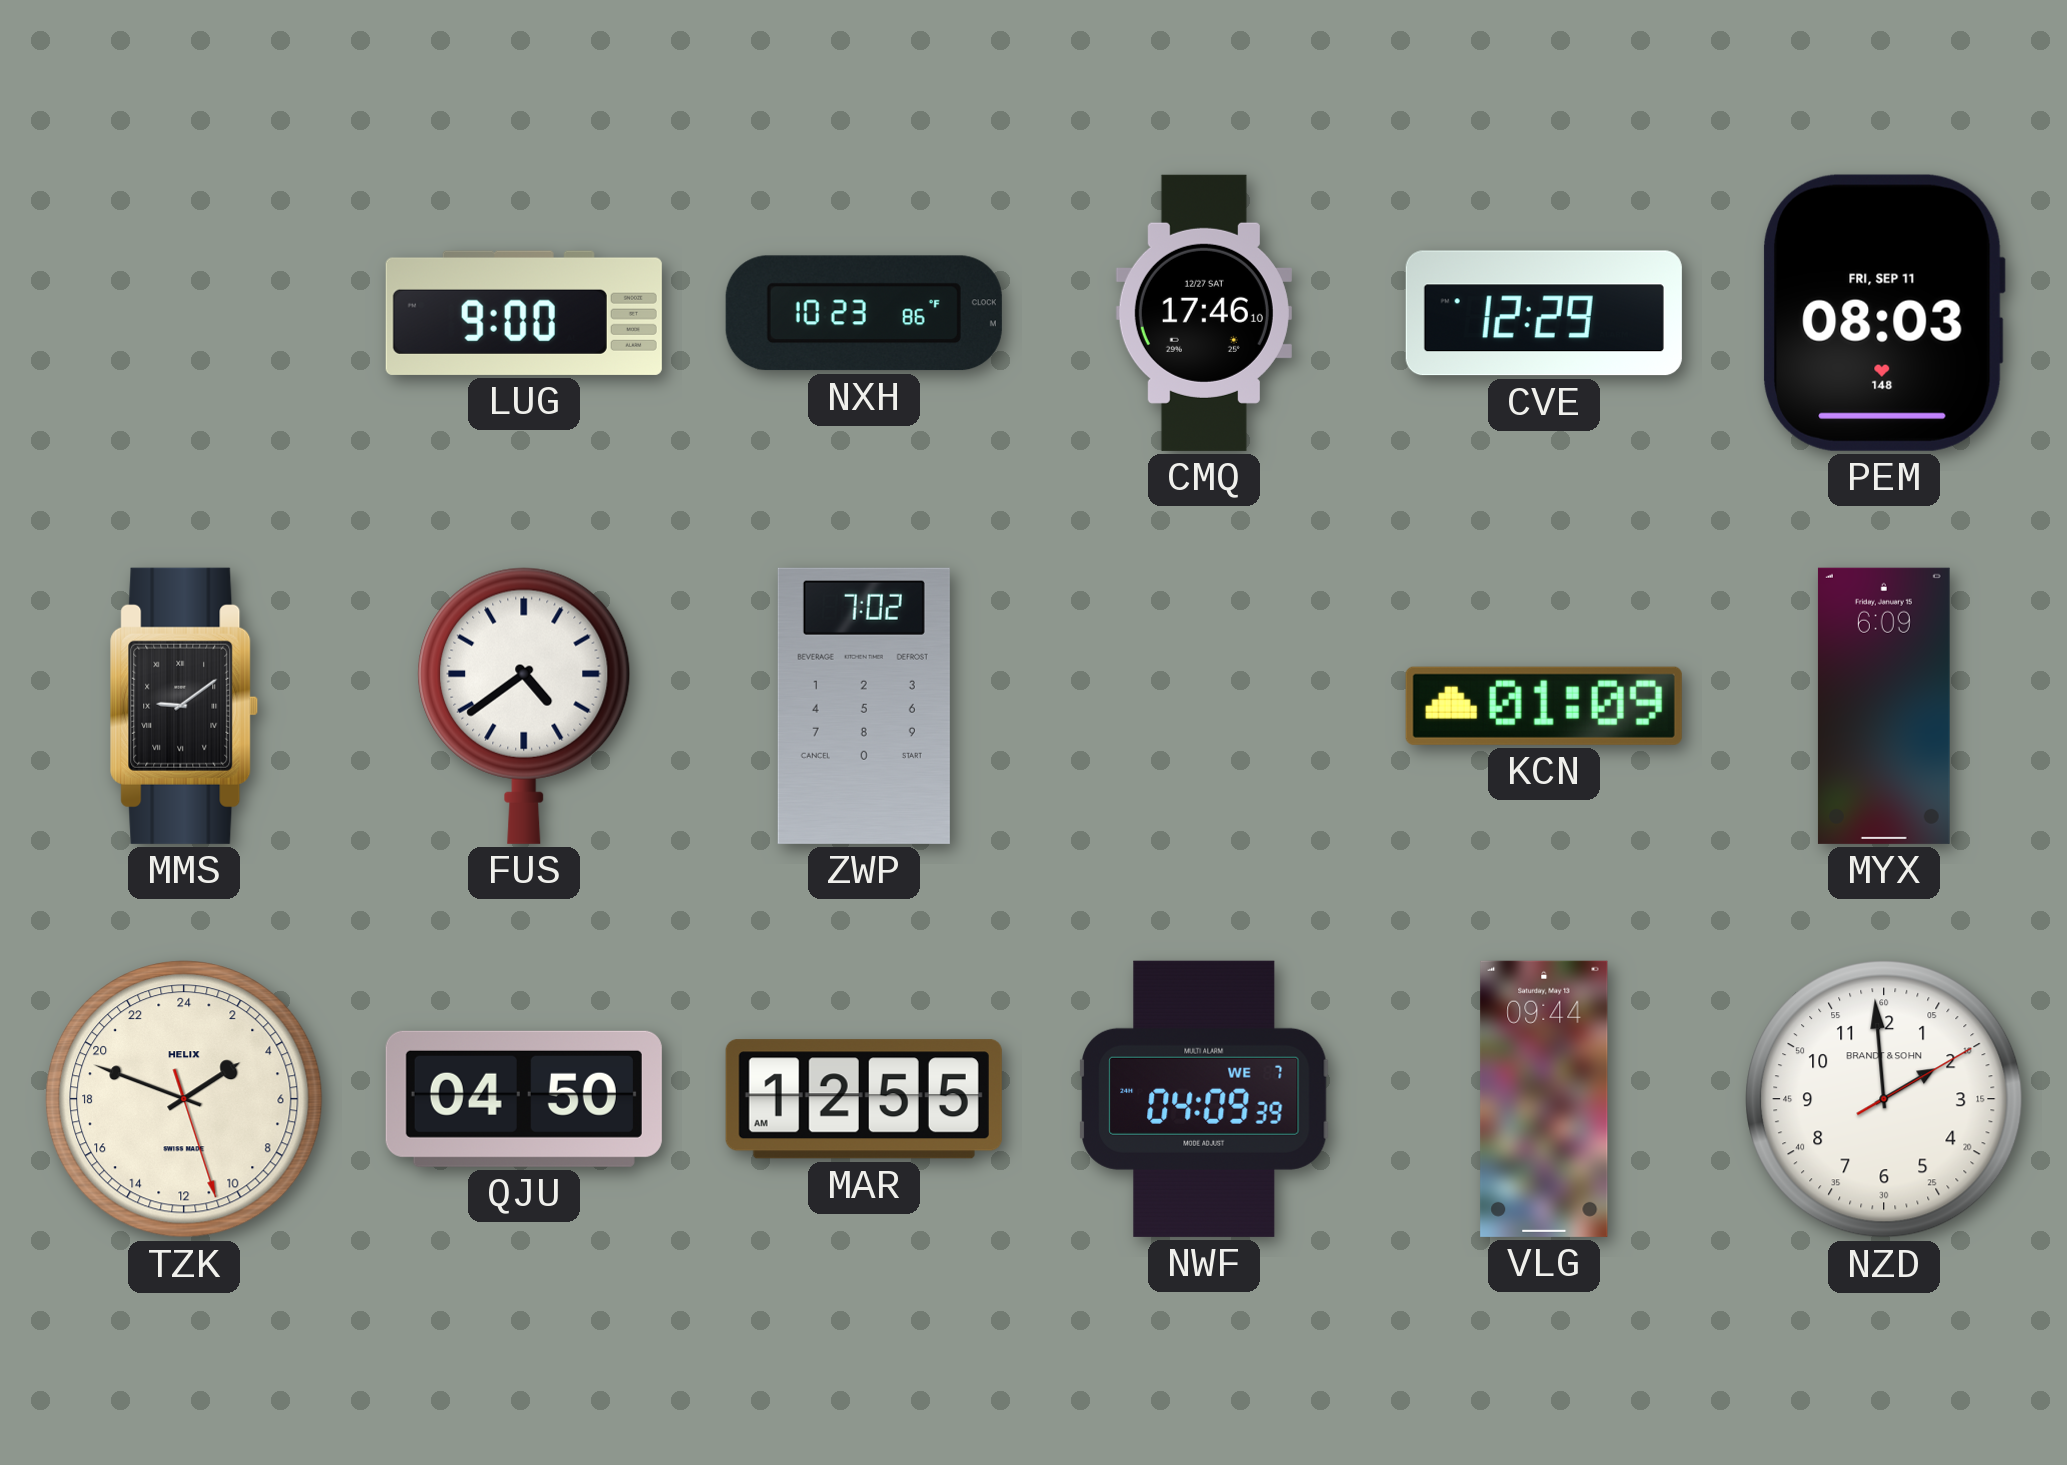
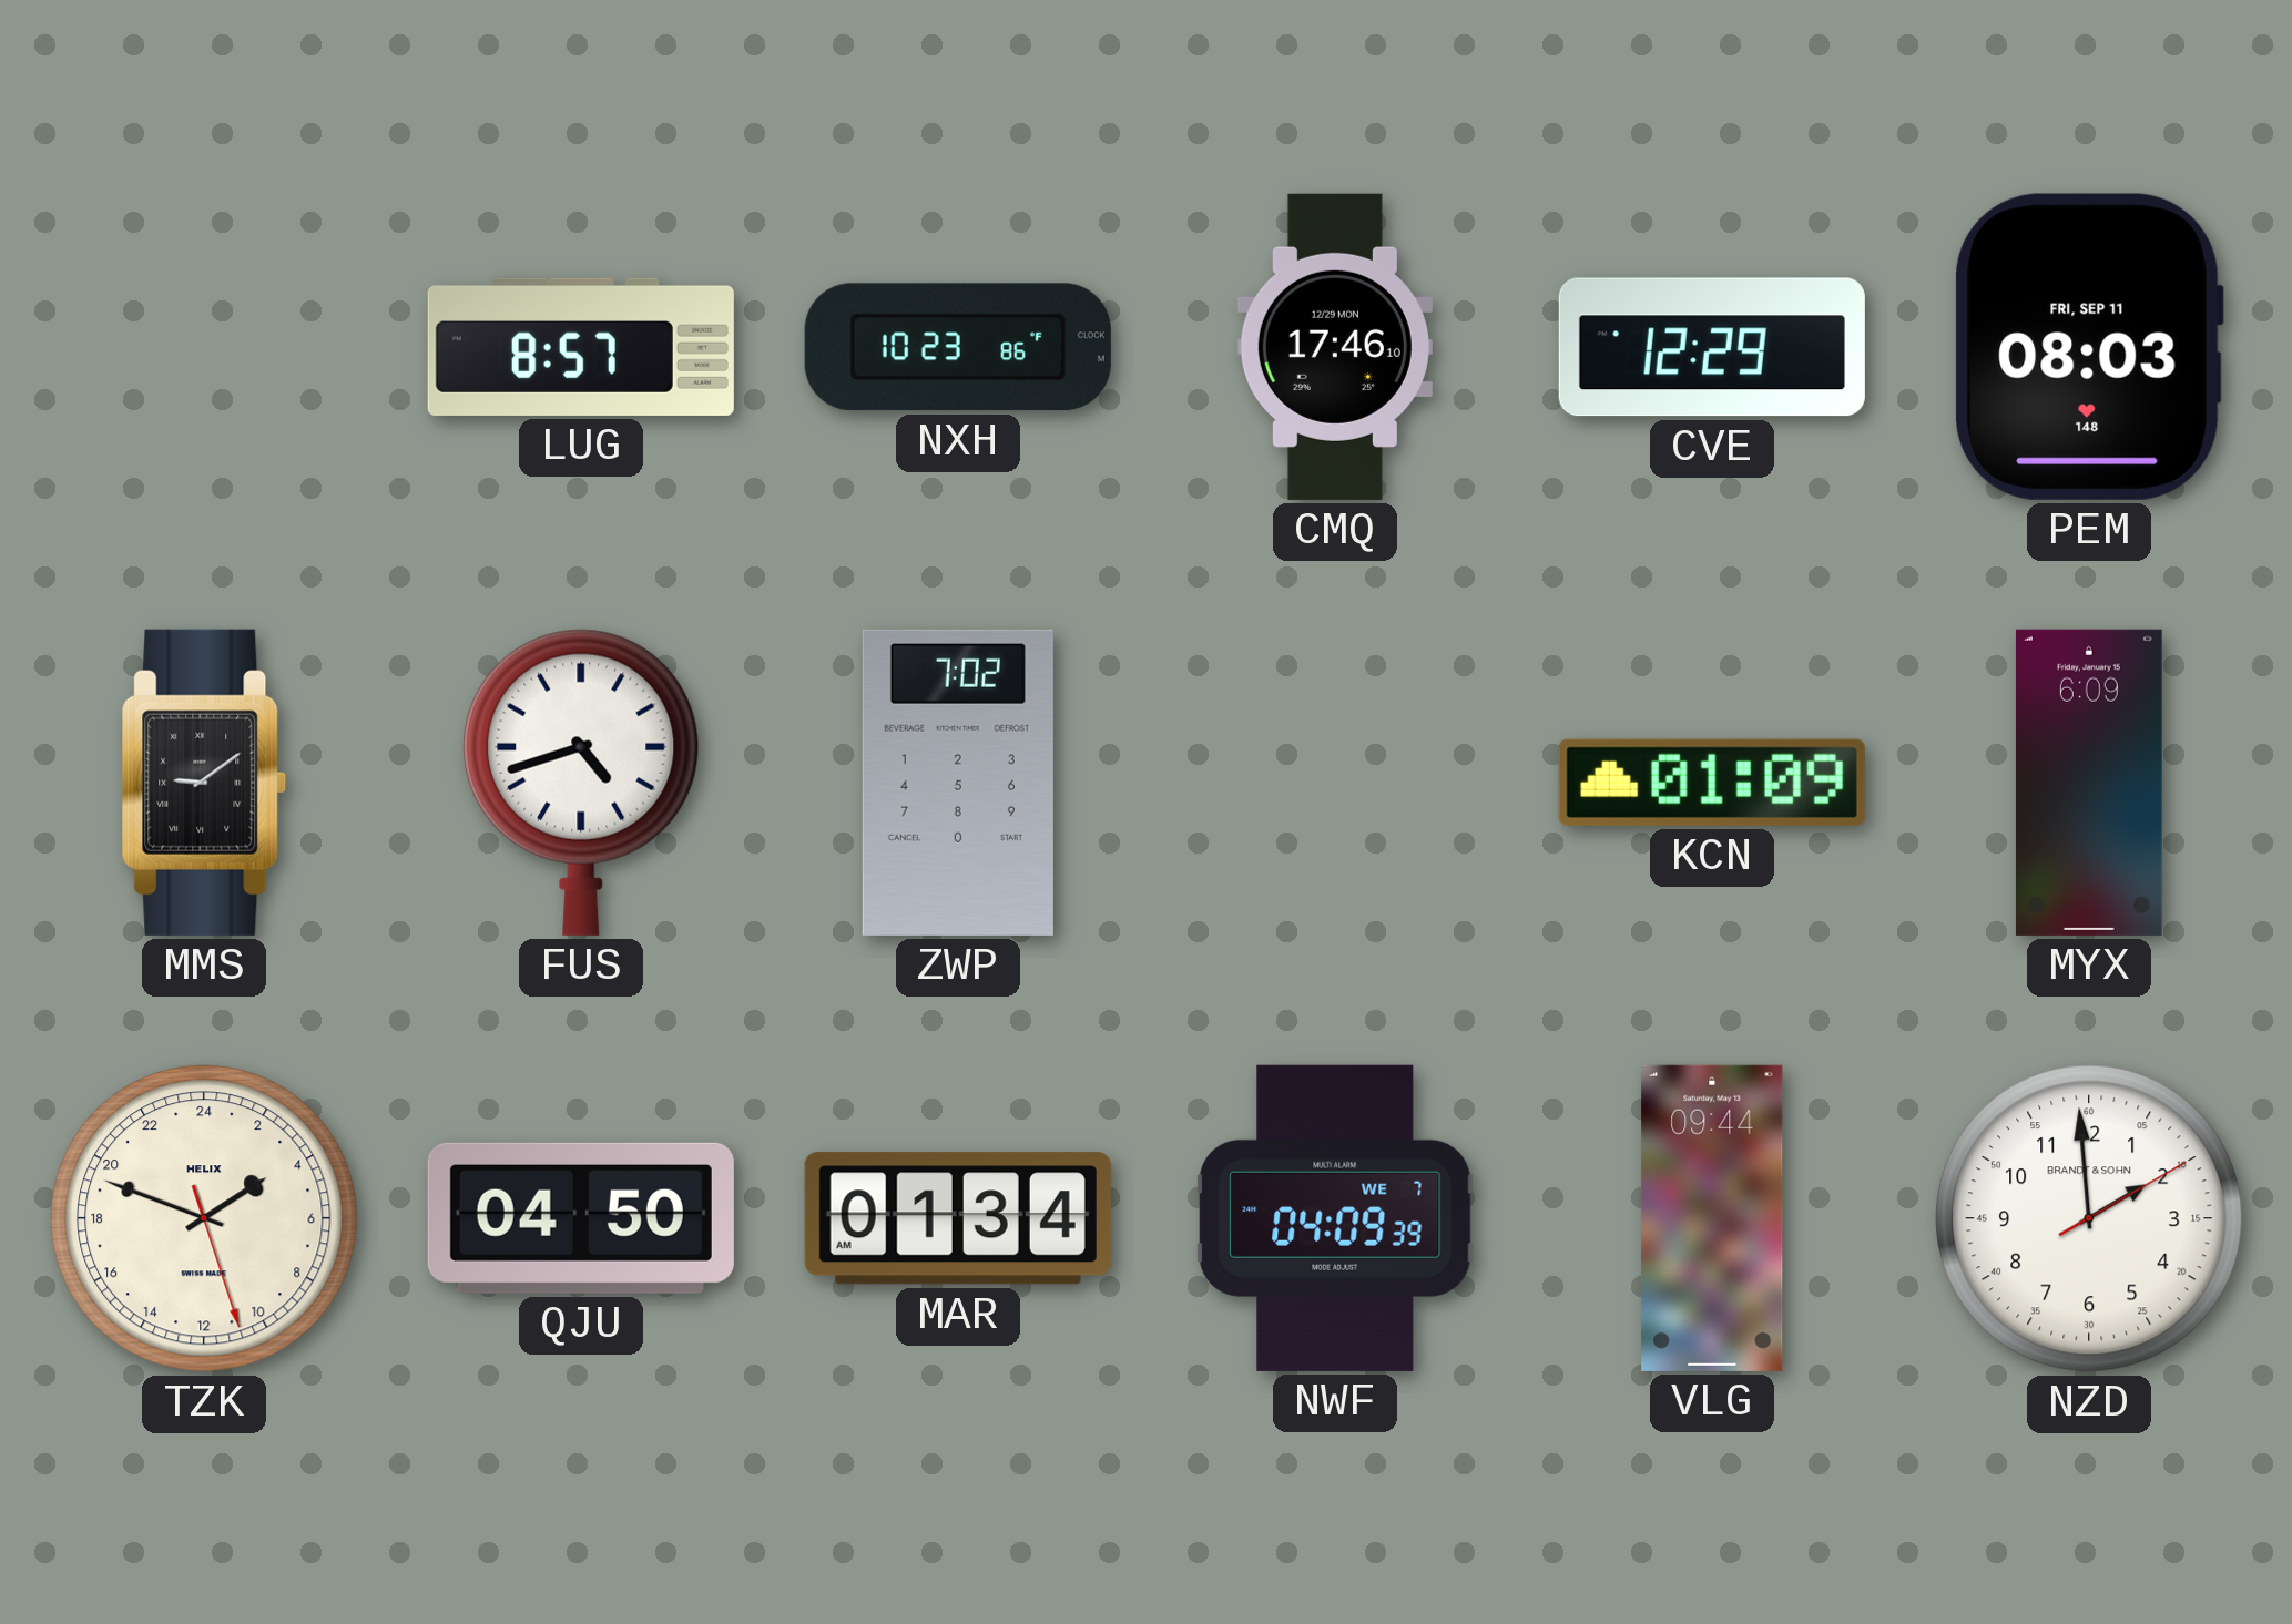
LUG: 9:00 -> 8:57 (581, 347)
CMQ date: 12/27 SAT -> 12/29 MON (1335, 347)
FUS: 4:39 -> 4:42 (581, 783)
MAR: 12:55 -> 01:34 (958, 1218)
